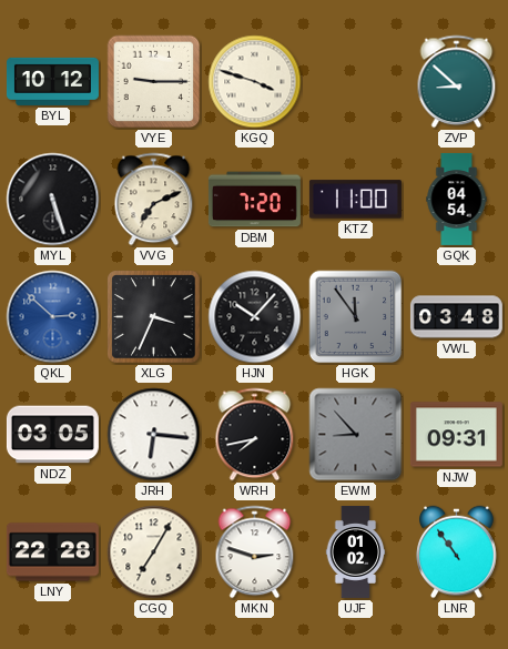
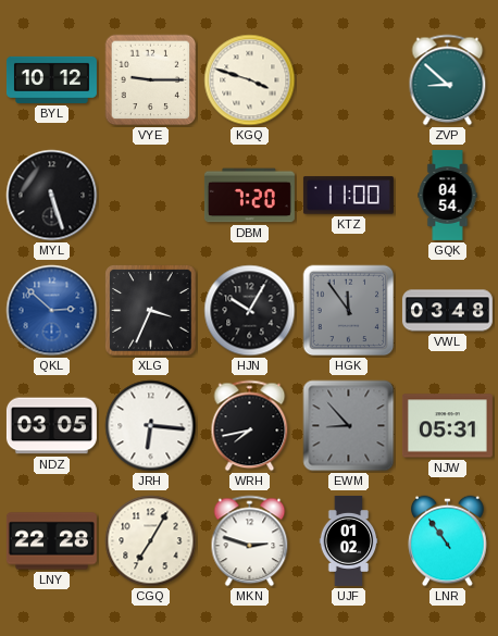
VVG: 7:11 -> none (154, 200)
HJN: 10:07 -> 10:05 (250, 311)
NJW: 09:31 -> 05:31 (447, 426)
